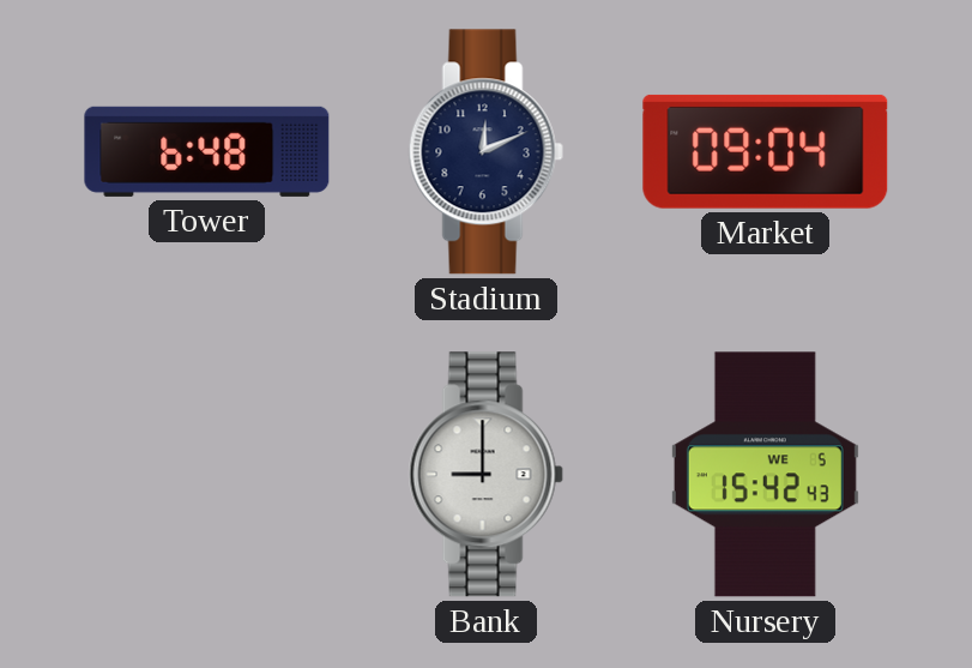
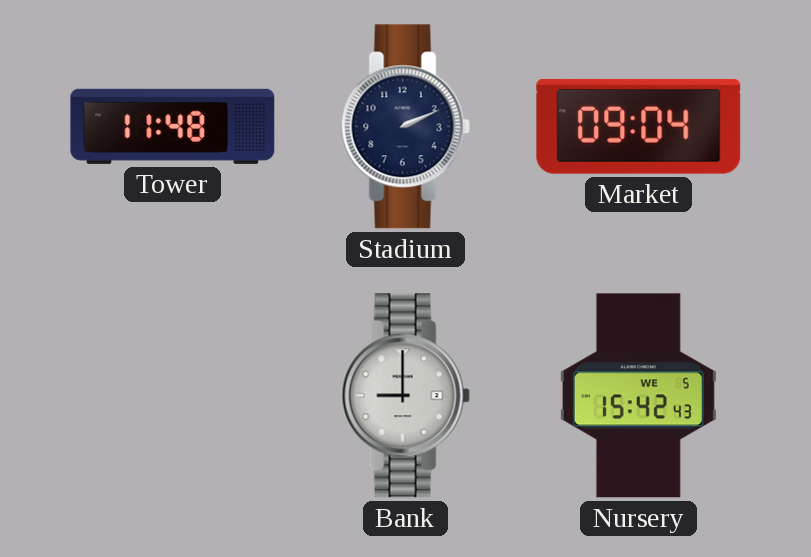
Tower: 6:48 -> 11:48 (173, 126)
Stadium: 12:11 -> 2:11 (405, 127)
